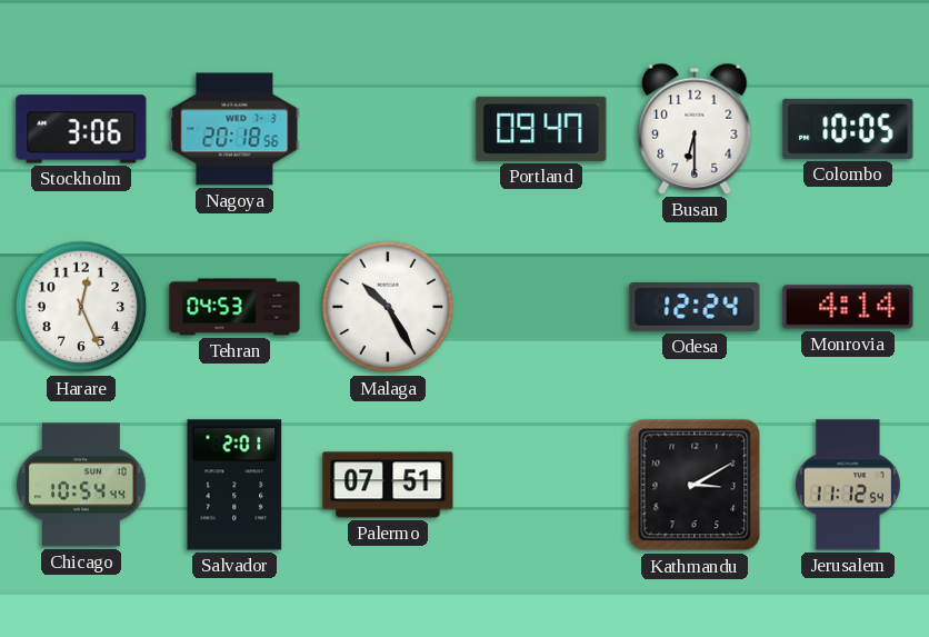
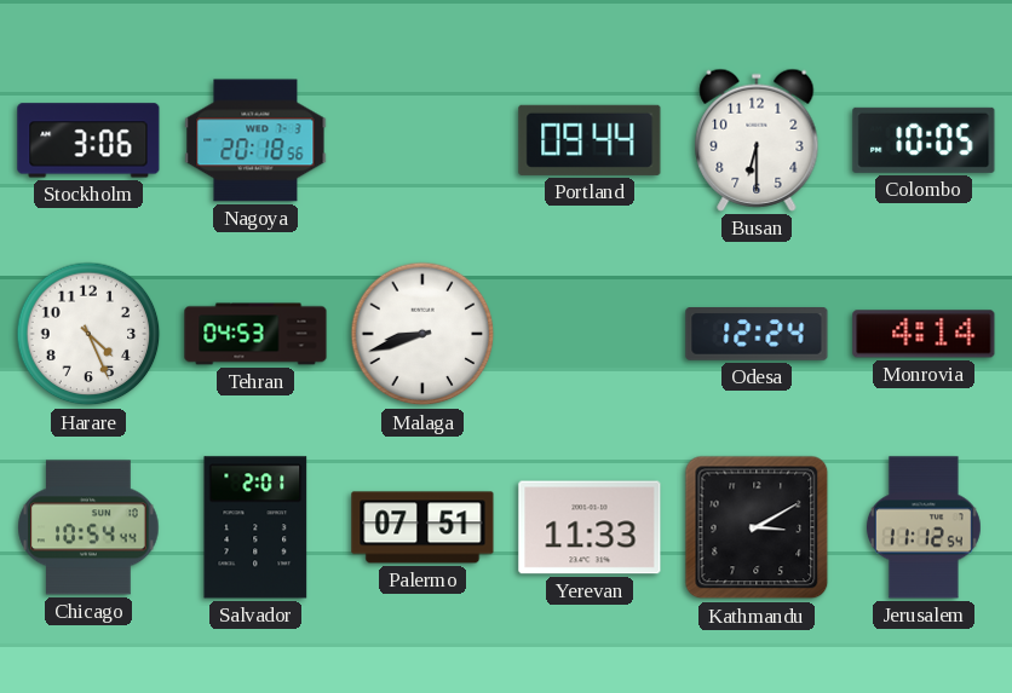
Portland: 09:47 -> 09:44 (590, 140)
Harare: 12:26 -> 4:26 (88, 334)
Malaga: 10:25 -> 8:42 (422, 334)
Yerevan: none -> 11:33 (590, 527)
